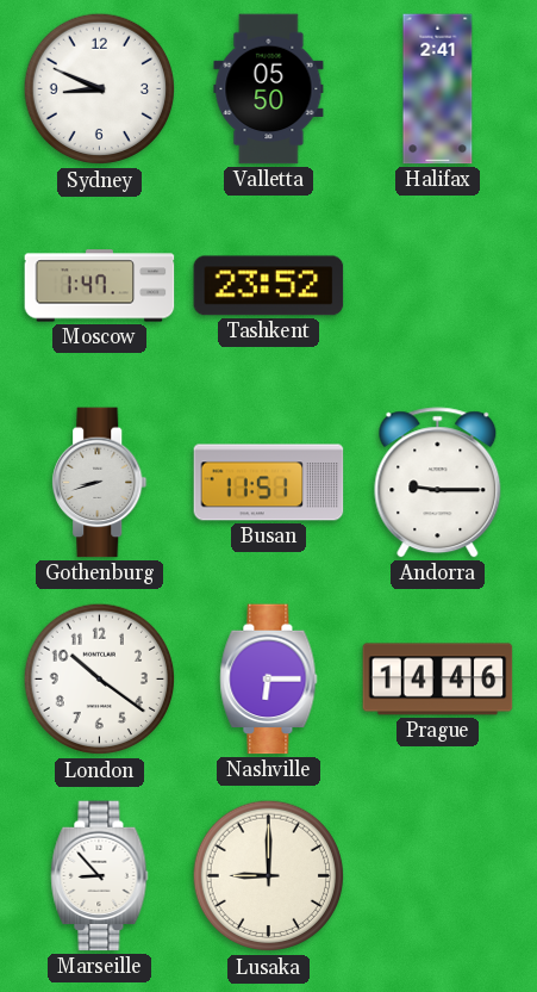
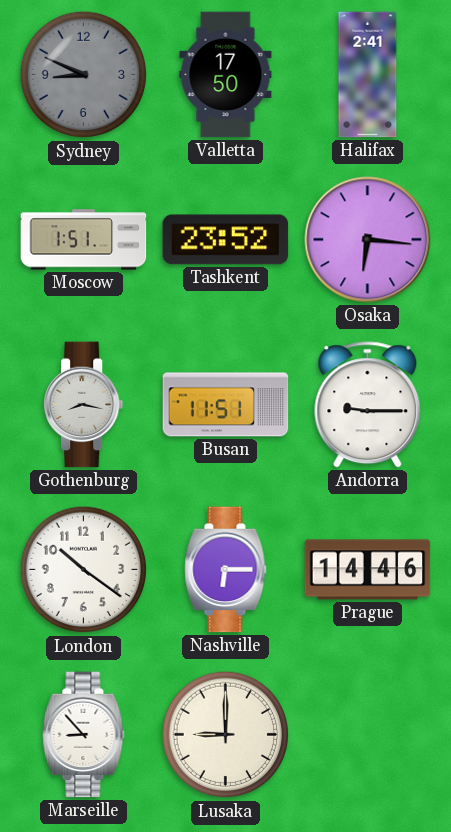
Sydney dial: white -> grey (84, 75)
Valletta: 05:50 -> 17:50 (226, 75)
Moscow: 1:47 -> 1:51 (84, 240)
Osaka: none -> 6:16 (368, 240)
Gothenburg: 8:42 -> 8:17 (84, 405)
